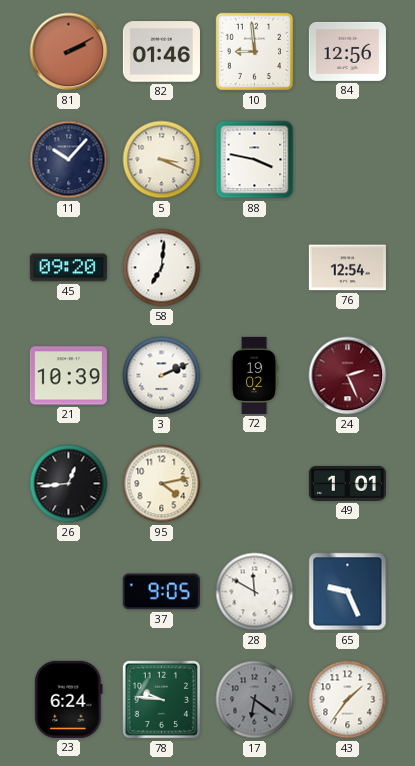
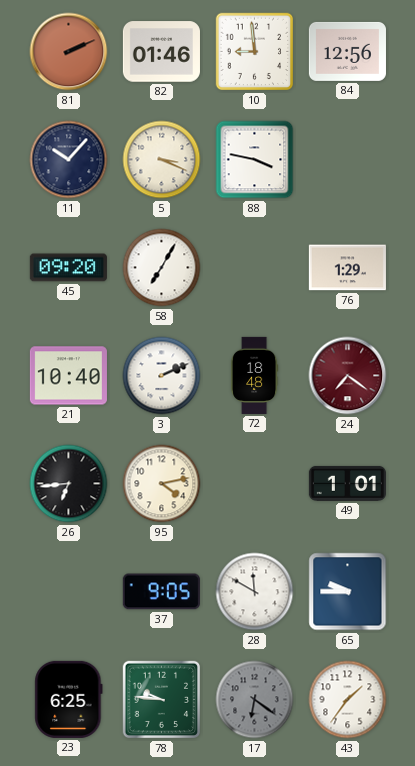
81: 2:10 -> 2:11 (69, 52)
58: 7:01 -> 7:05 (162, 268)
76: 12:54 -> 1:29 (347, 268)
21: 10:39 -> 10:40 (68, 376)
72: 19:02 -> 18:48 (254, 375)
24: 2:26 -> 7:21 (348, 376)
26: 12:44 -> 6:44 (69, 484)
65: 9:26 -> 9:45 (348, 592)
23: 6:24 -> 6:25 (69, 699)
